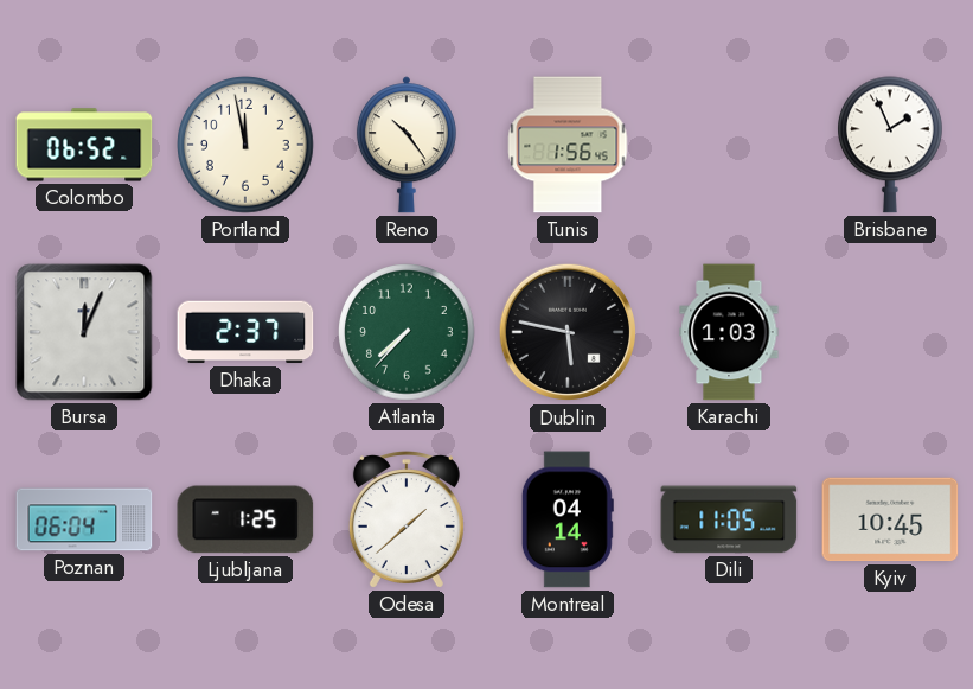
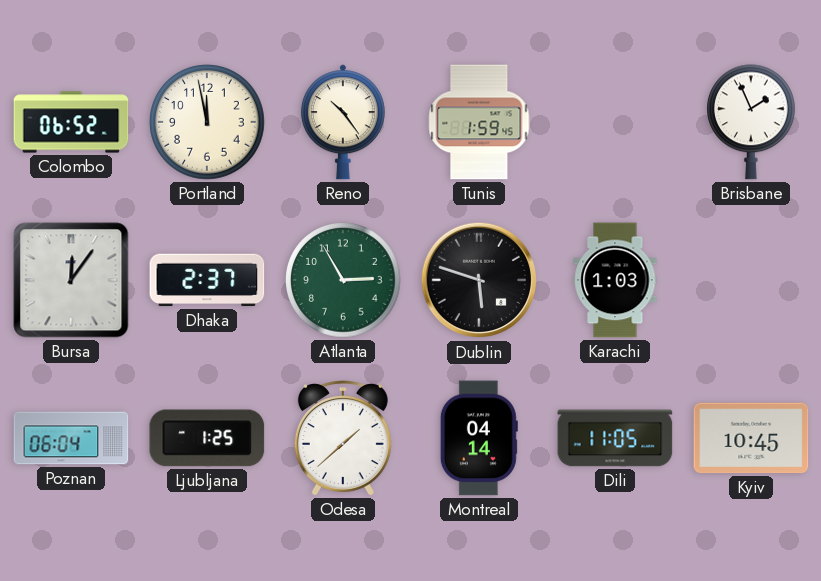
Tunis: 1:56 -> 1:59 (479, 122)
Bursa: 12:04 -> 12:06 (71, 280)
Atlanta: 7:37 -> 2:55 (343, 280)
Dublin: 5:47 -> 5:48 (479, 280)
